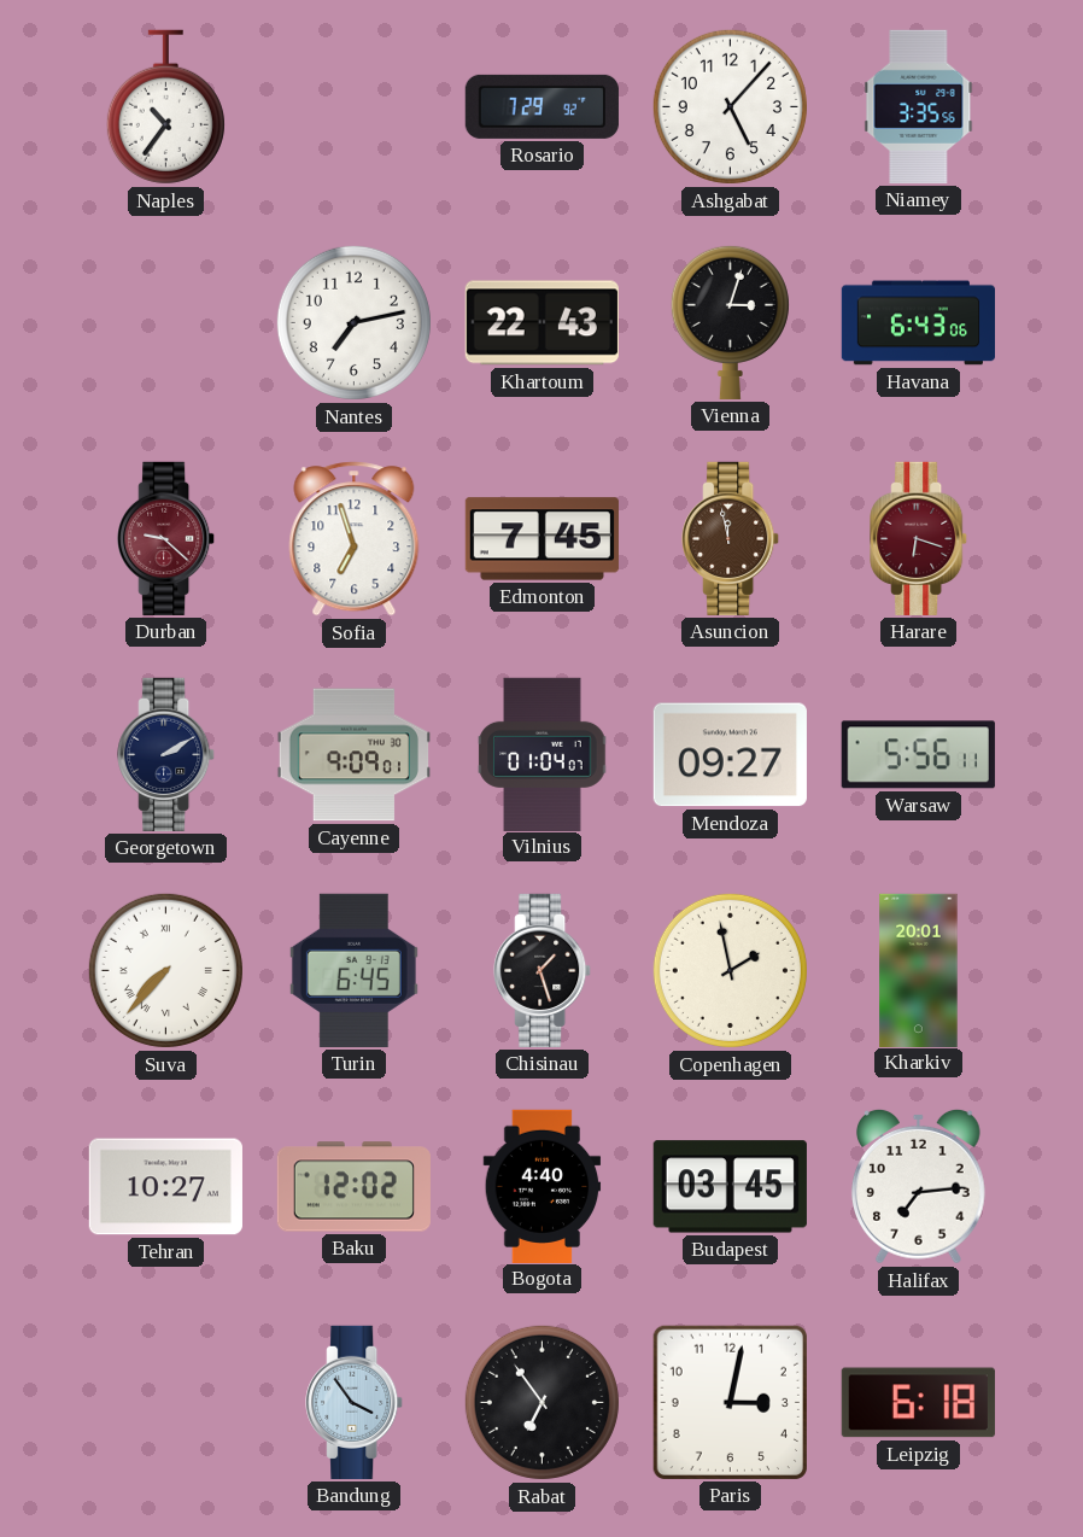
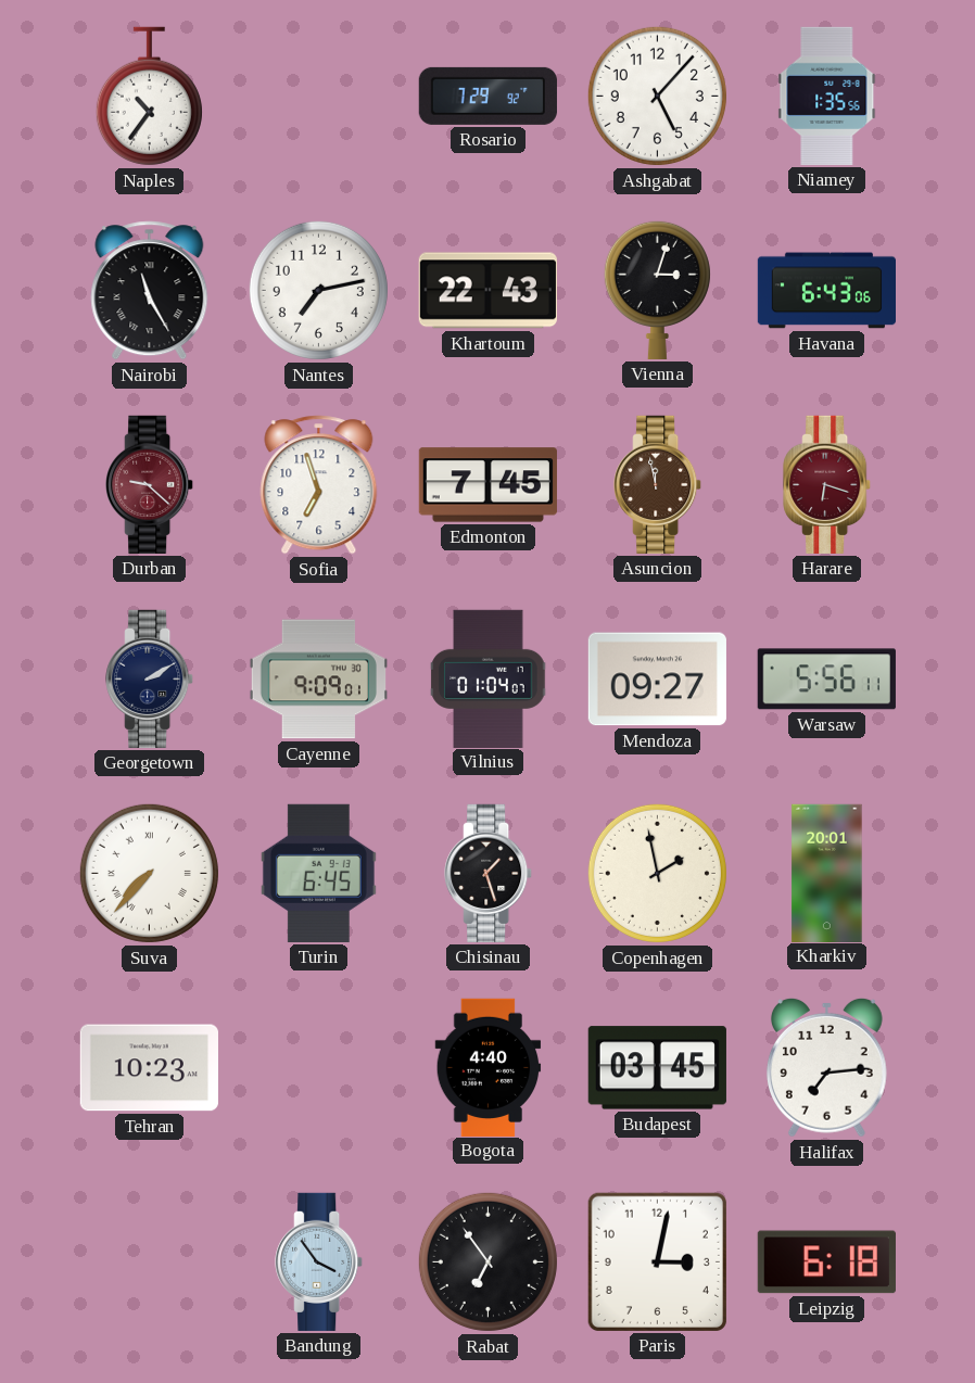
Niamey: 3:35 -> 1:35 (827, 96)
Nairobi: none -> 11:25 (150, 291)
Tehran: 10:27 -> 10:23 (149, 1068)
Baku: 12:02 -> none (353, 1187)
